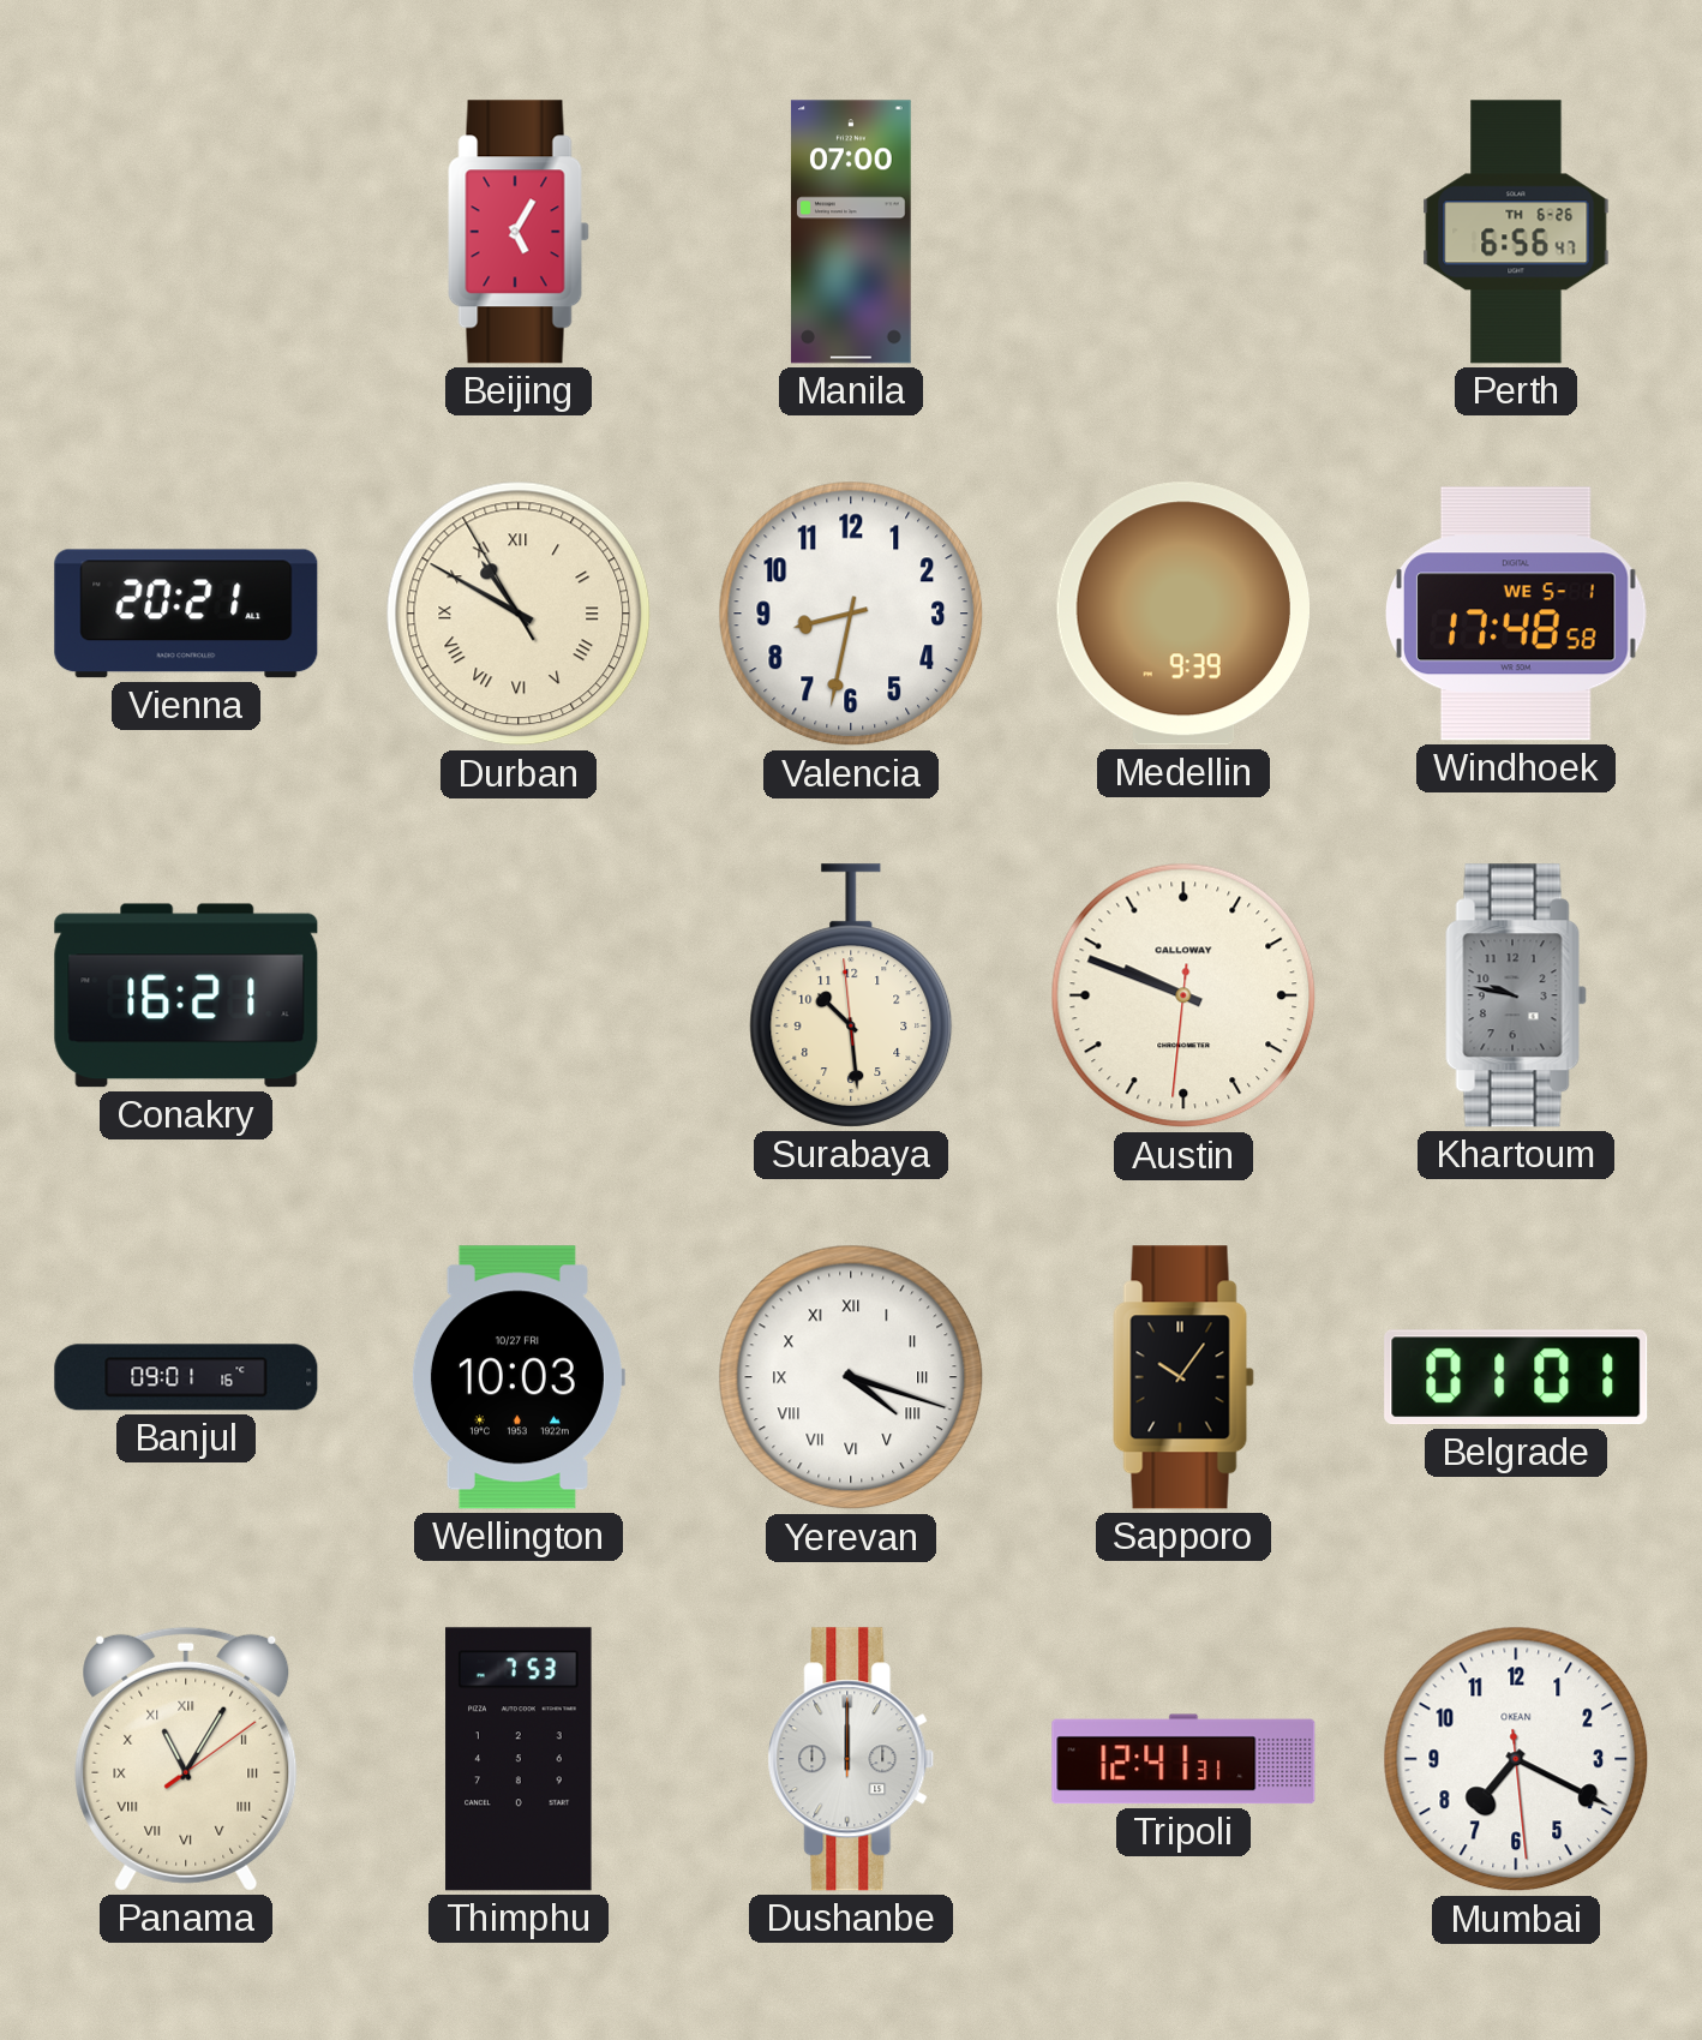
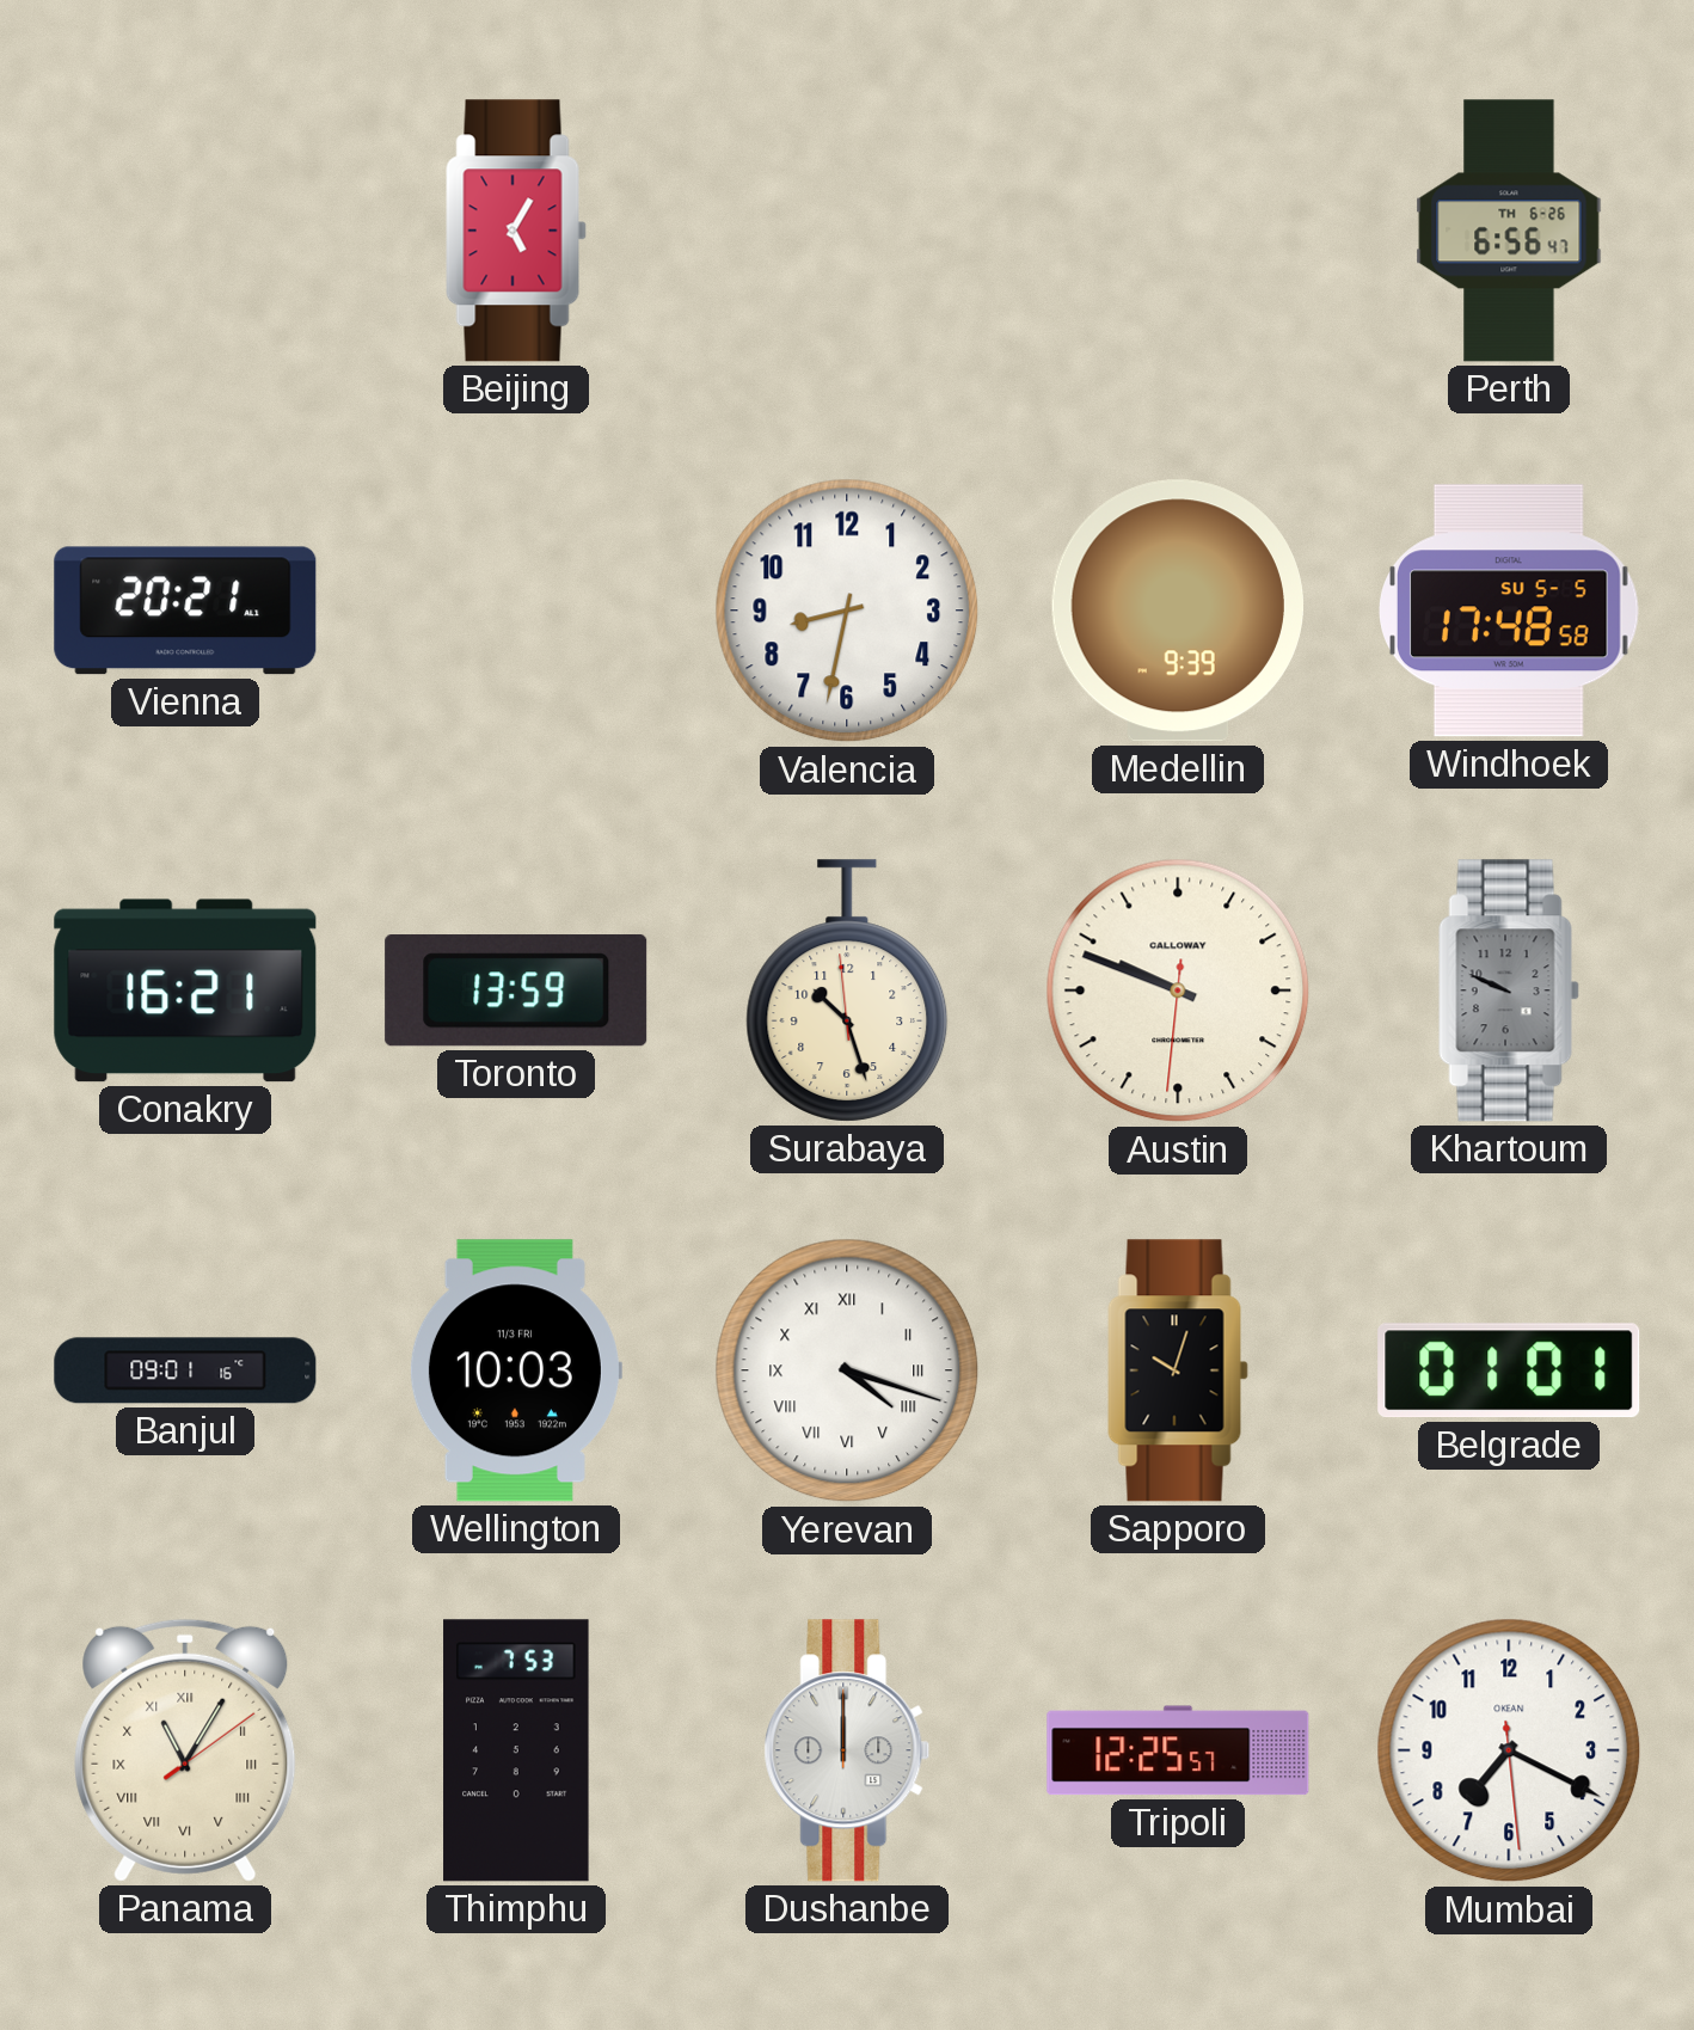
Manila: 07:00 -> none (851, 232)
Durban: 10:49 -> none (519, 614)
Windhoek date: WE 5-1 -> SU 5-5 (1510, 611)
Toronto: none -> 13:59 (516, 992)
Surabaya: 10:28 -> 10:26 (847, 991)
Khartoum: 9:47 -> 9:49 (1509, 991)
Wellington date: 10/27 FRI -> 11/3 FRI (515, 1370)
Sapporo: 10:06 -> 10:03 (1178, 1370)
Tripoli: 12:41 -> 12:25 (1178, 1750)
